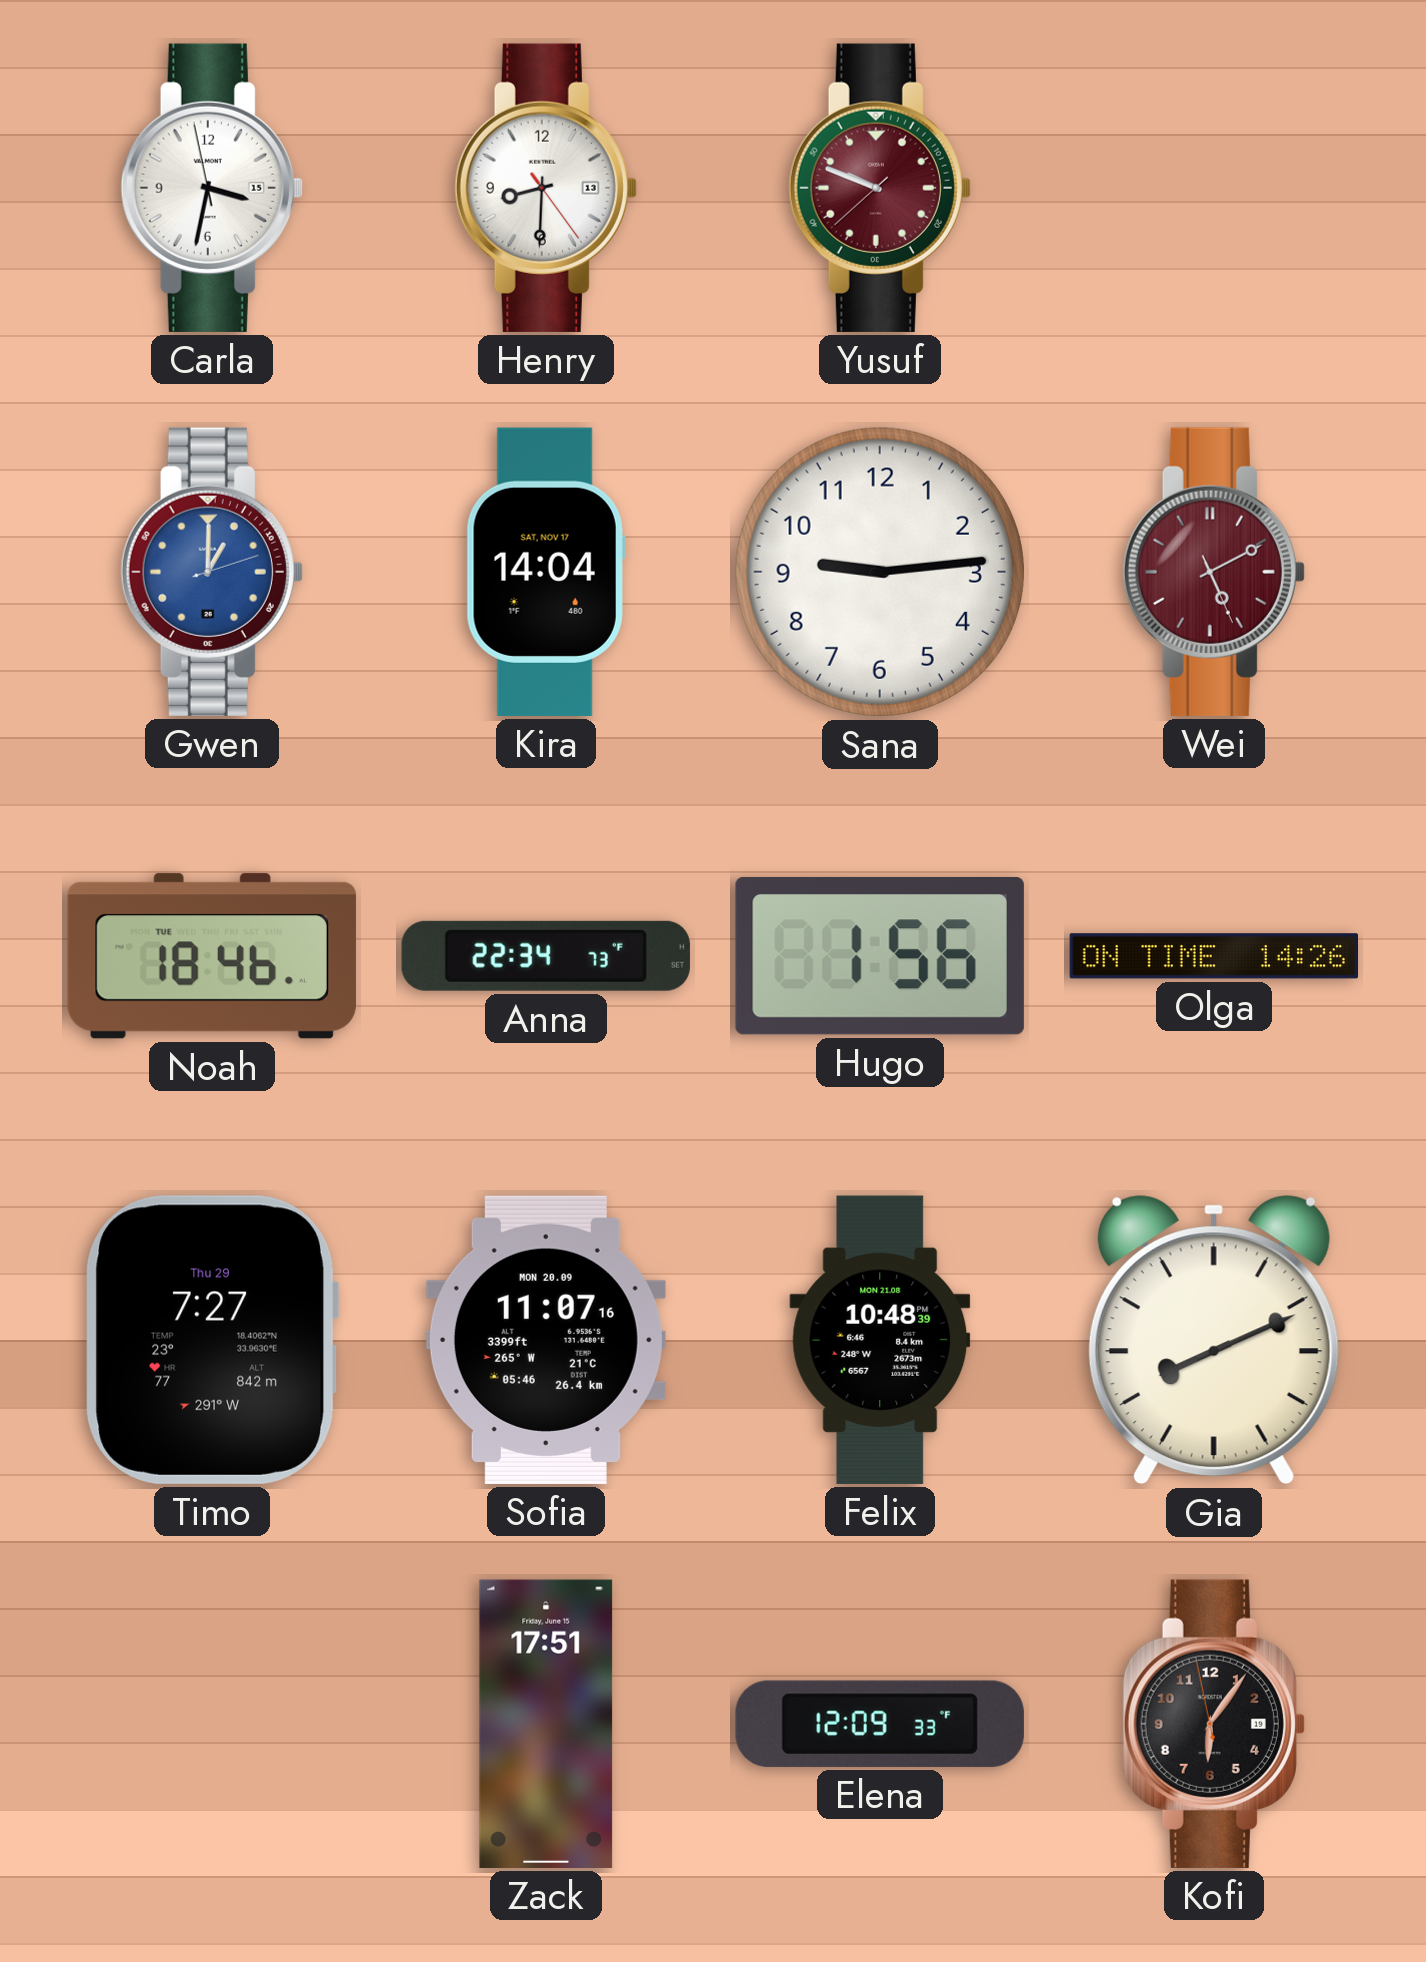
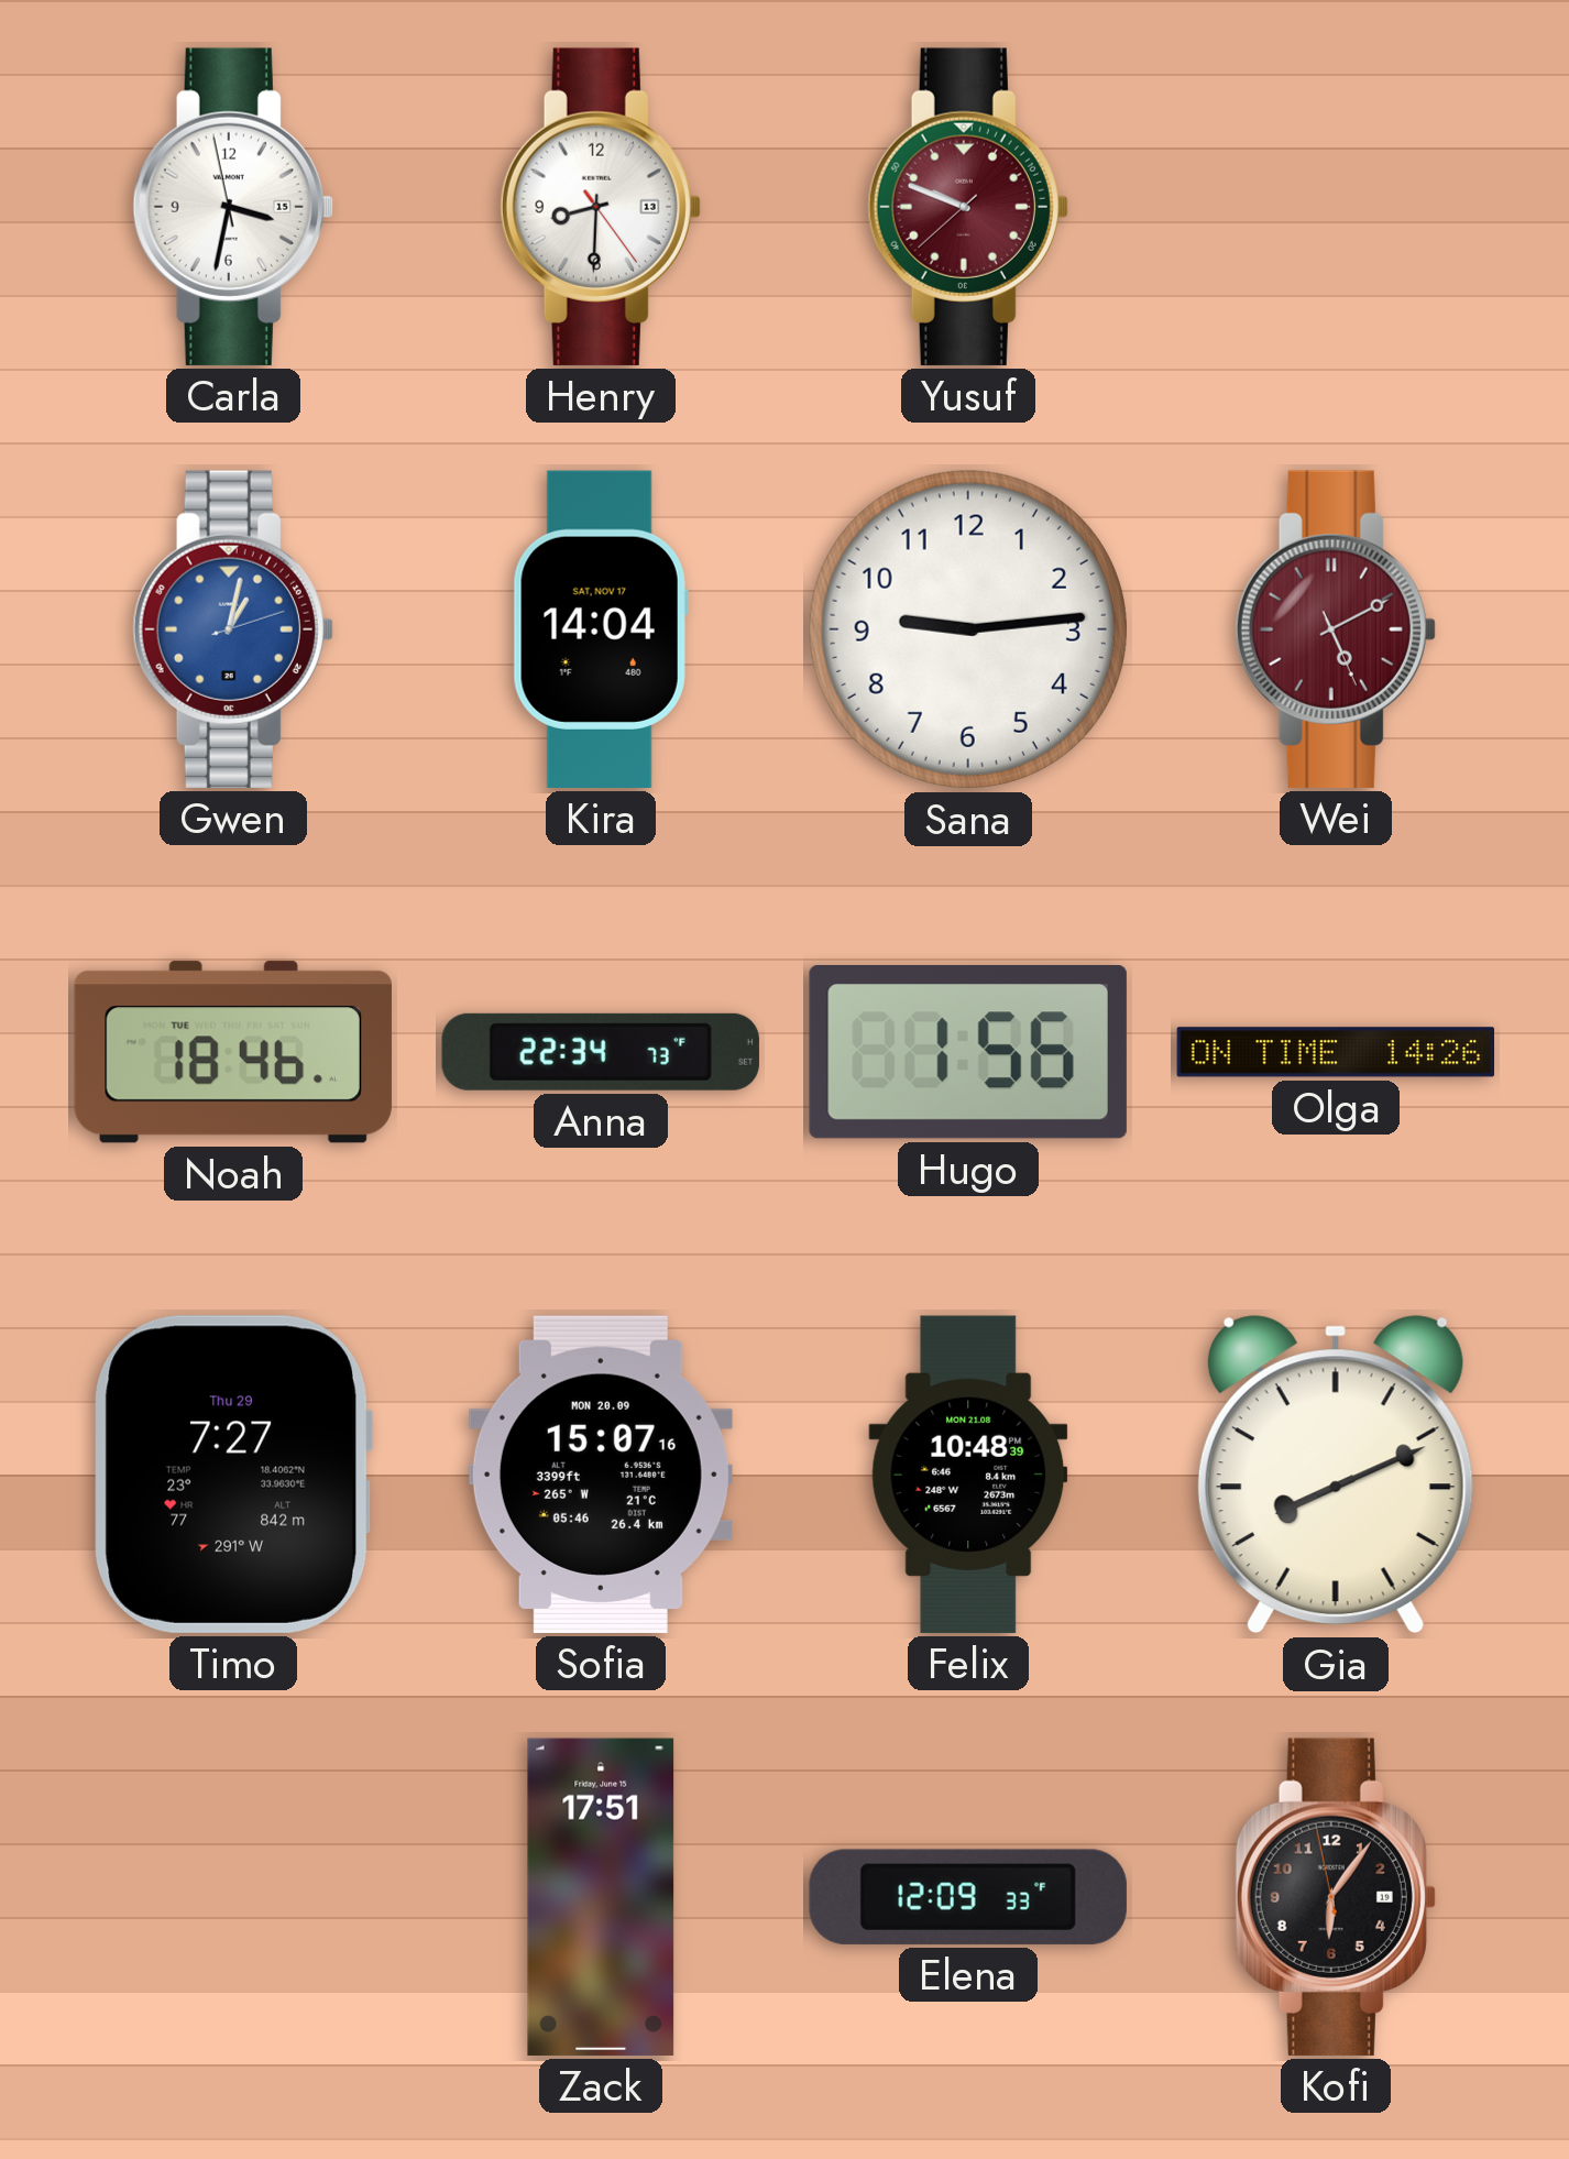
Gwen: 1:00 -> 1:02 (233, 629)
Sofia: 11:07 -> 15:07 (601, 1475)
